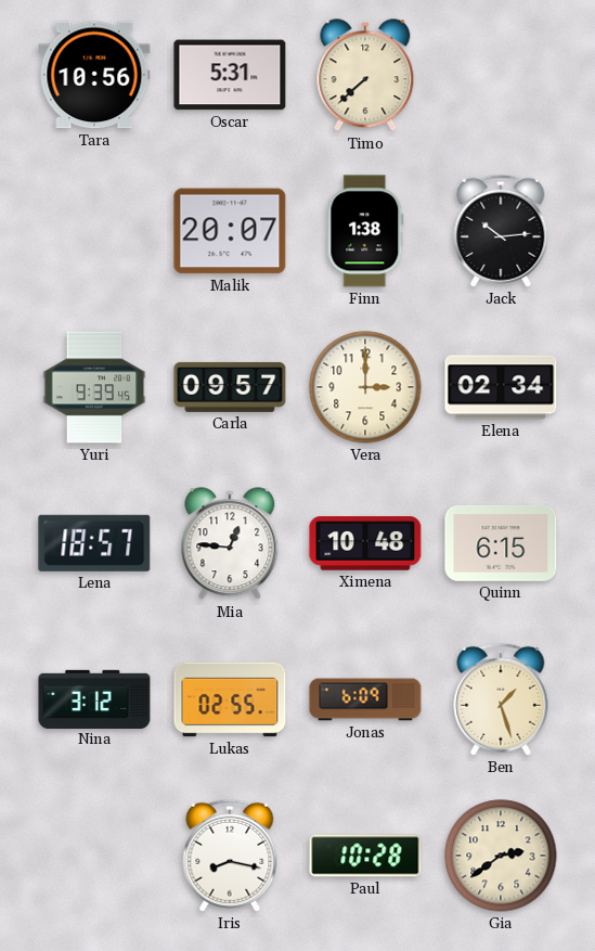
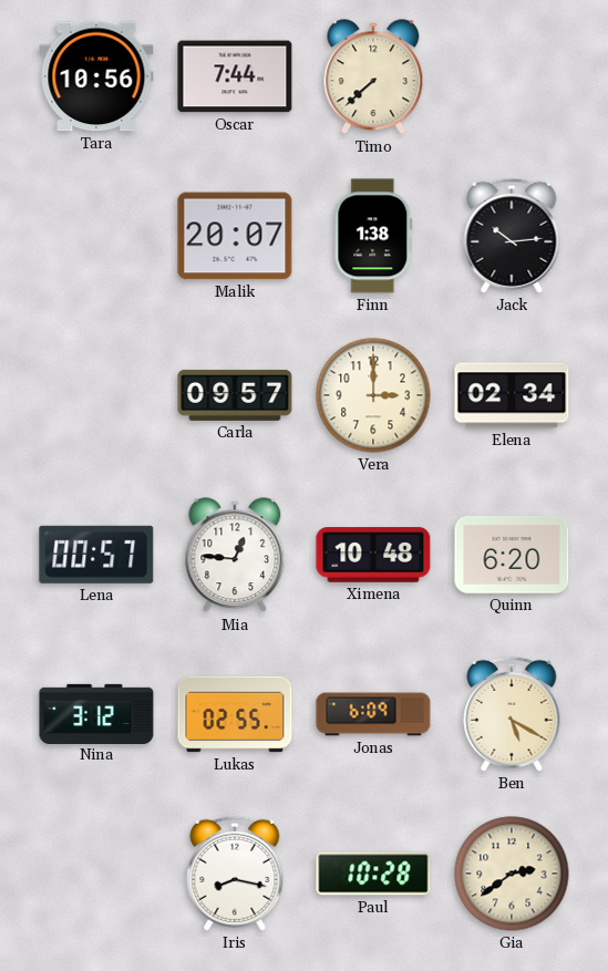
Oscar: 5:31 -> 7:44 (235, 76)
Yuri: 9:39 -> none (94, 387)
Lena: 18:57 -> 00:57 (96, 555)
Quinn: 6:15 -> 6:20 (512, 556)
Ben: 1:27 -> 5:20 (512, 714)
